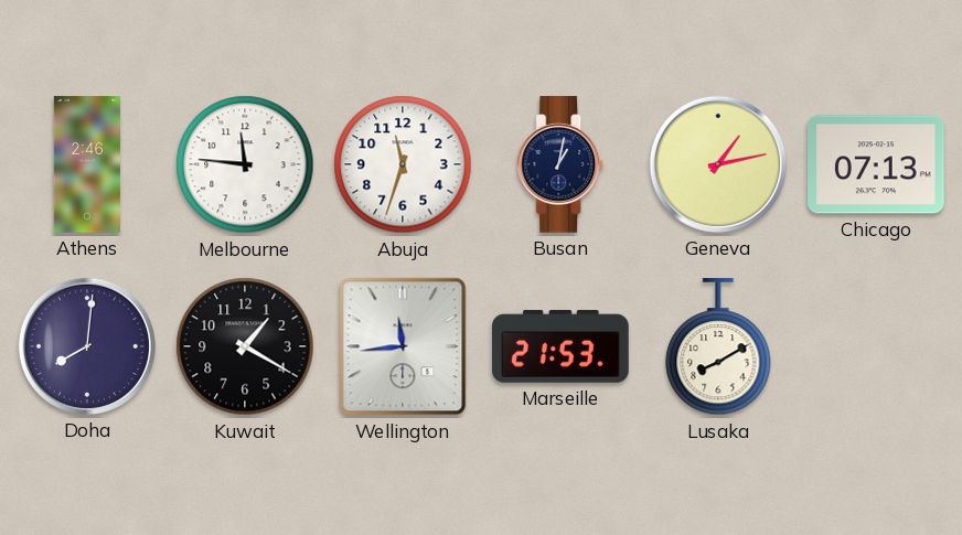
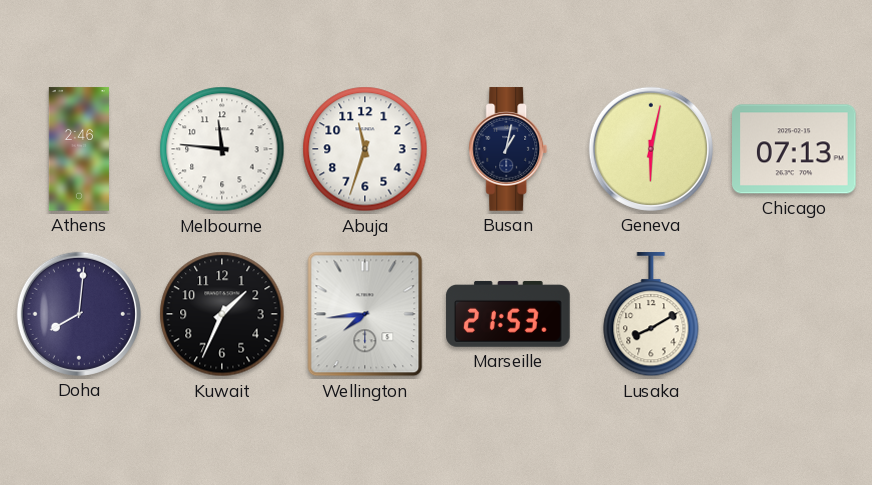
Geneva: 1:13 -> 6:02 (651, 149)
Kuwait: 1:20 -> 1:34 (222, 314)
Wellington: 11:44 -> 7:44 (365, 314)
